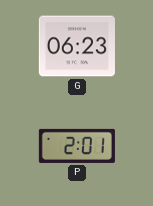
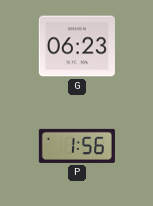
P: 2:01 -> 1:56 (77, 146)
